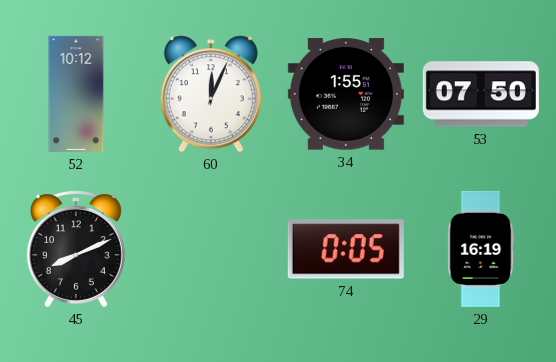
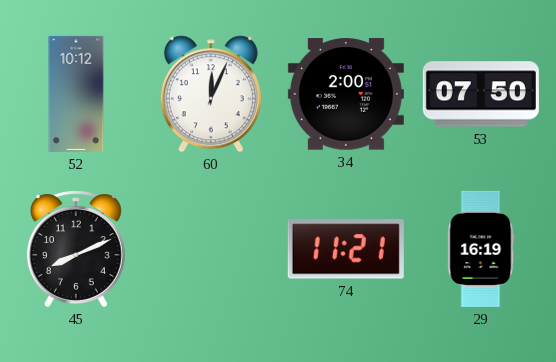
34: 1:55 -> 2:00 (346, 94)
74: 0:05 -> 11:21 (346, 249)
